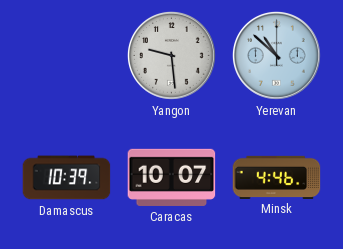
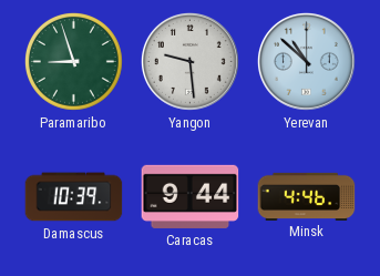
Paramaribo: none -> 8:57 (73, 61)
Caracas: 10:07 -> 9:44 (191, 196)
